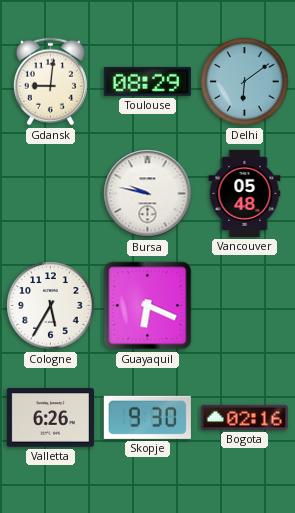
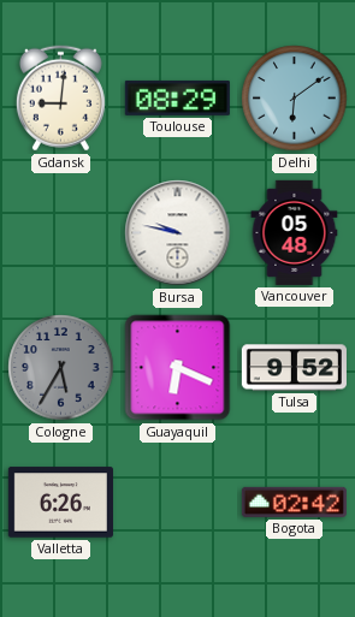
Cologne dial: white -> grey (61, 368)
Tulsa: none -> 9:52 (294, 368)
Skopje: 9:30 -> none (147, 417)
Bogota: 02:16 -> 02:42 (294, 502)
